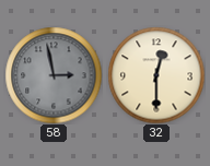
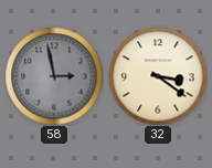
32: 12:30 -> 3:21 (158, 76)
